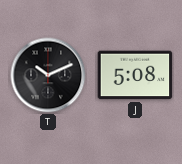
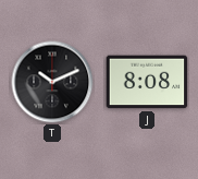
J: 5:08 -> 8:08 (147, 82)
